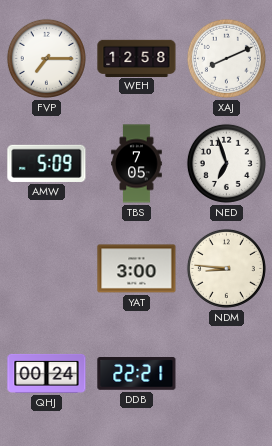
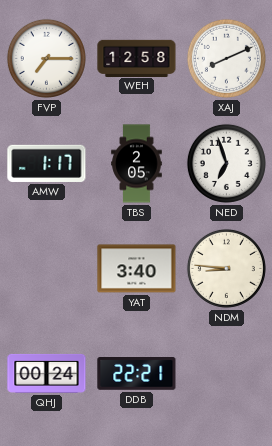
AMW: 5:09 -> 1:17 (47, 163)
TBS: 7:05 -> 2:05 (137, 164)
YAT: 3:00 -> 3:40 (137, 269)
